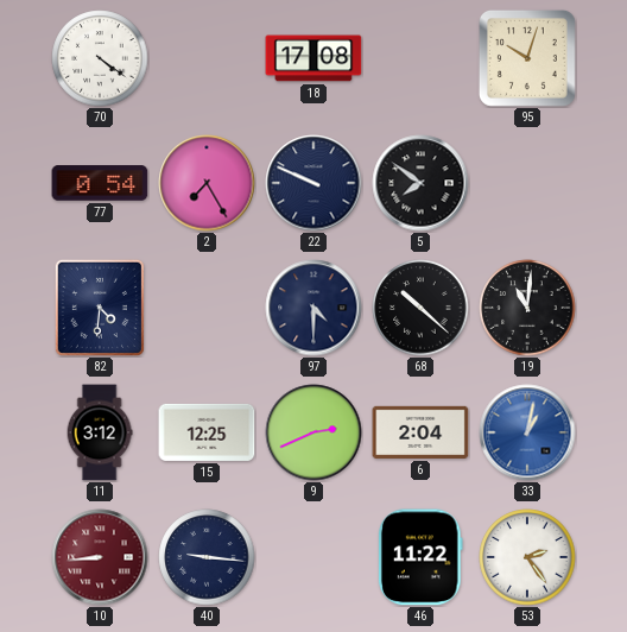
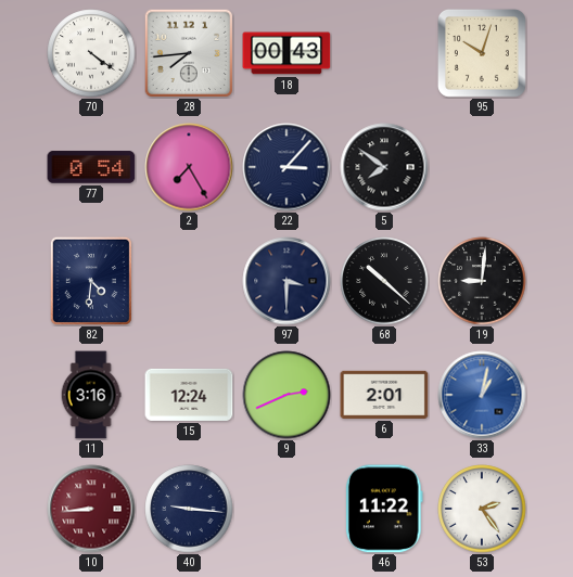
28: none -> 7:44 (189, 53)
18: 17:08 -> 00:43 (286, 53)
22: 9:49 -> 3:07 (286, 167)
97: 4:30 -> 3:30 (286, 281)
19: 11:01 -> 9:01 (482, 281)
11: 3:12 -> 3:16 (91, 395)
15: 12:25 -> 12:24 (189, 395)
6: 2:04 -> 2:01 (384, 395)
